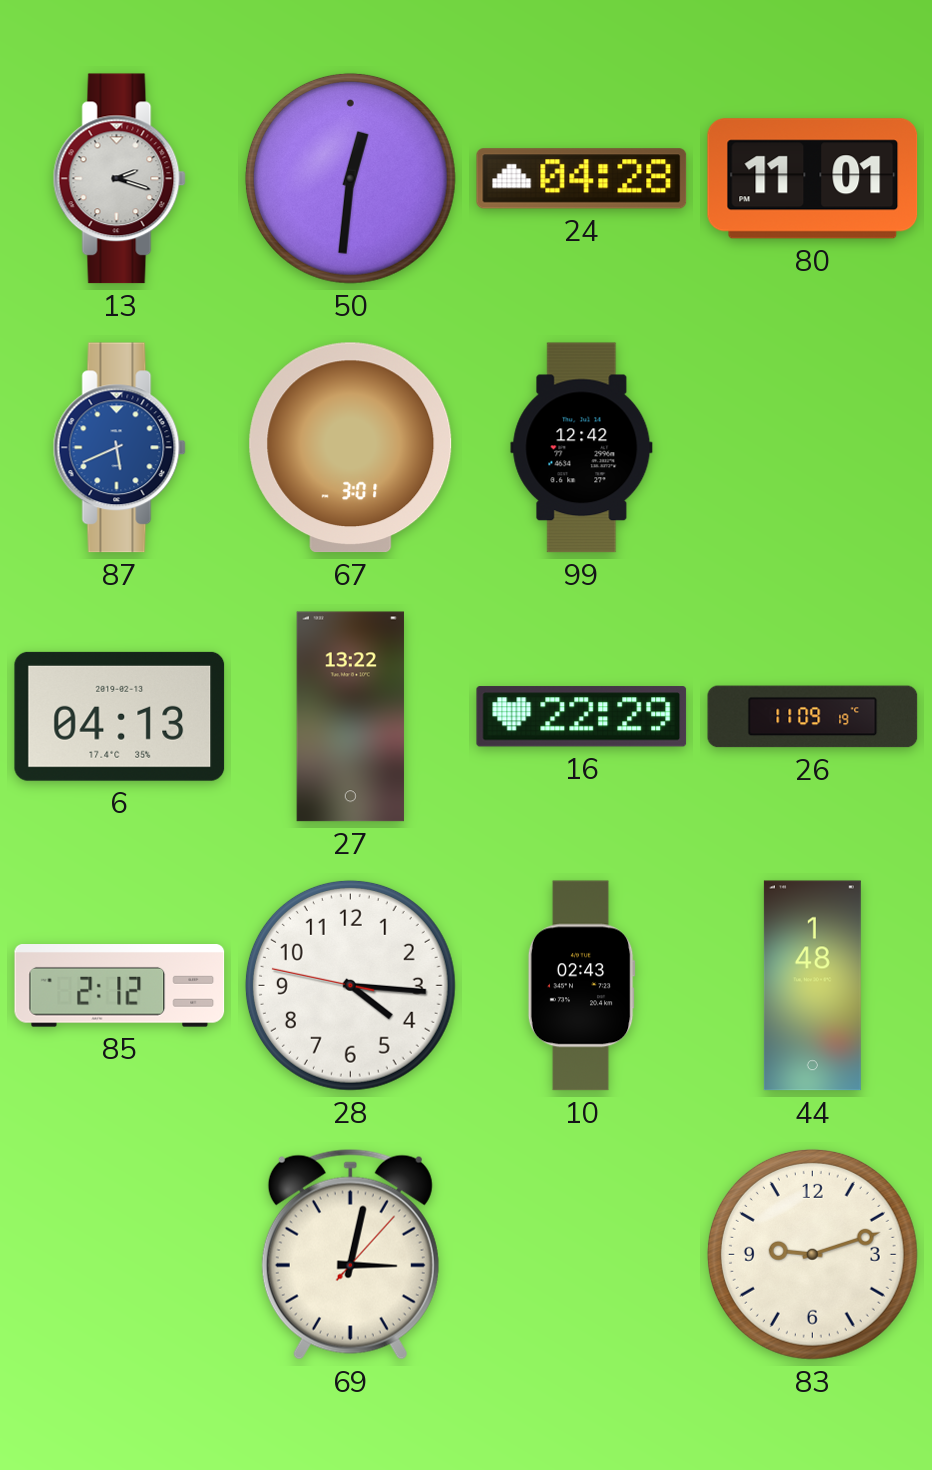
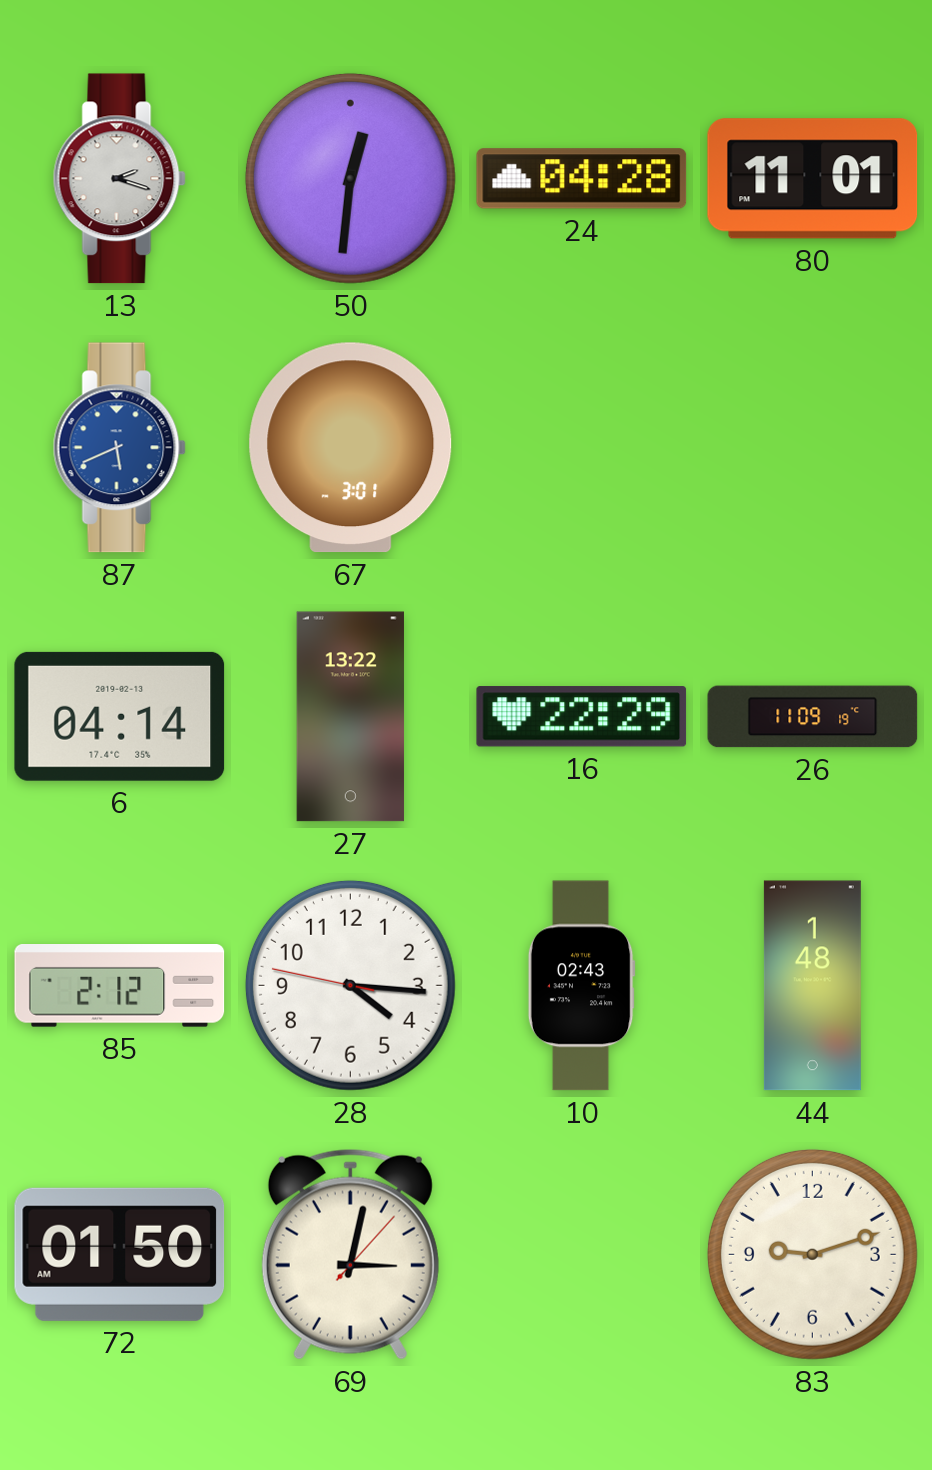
99: 12:42 -> none (582, 448)
6: 04:13 -> 04:14 (120, 716)
72: none -> 01:50 (120, 1254)
